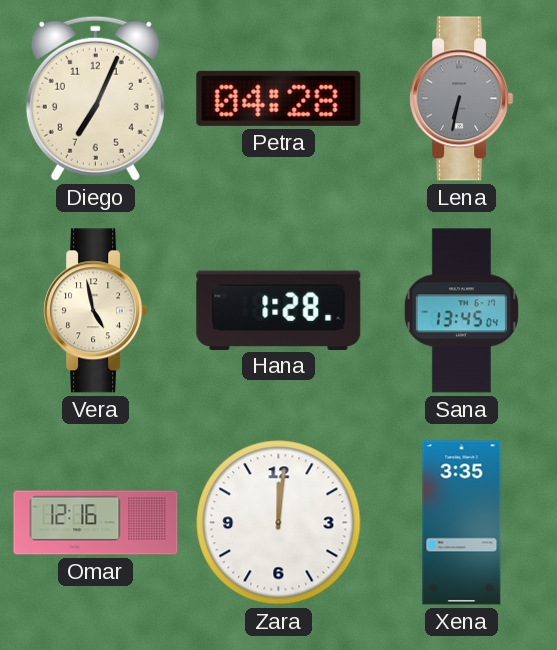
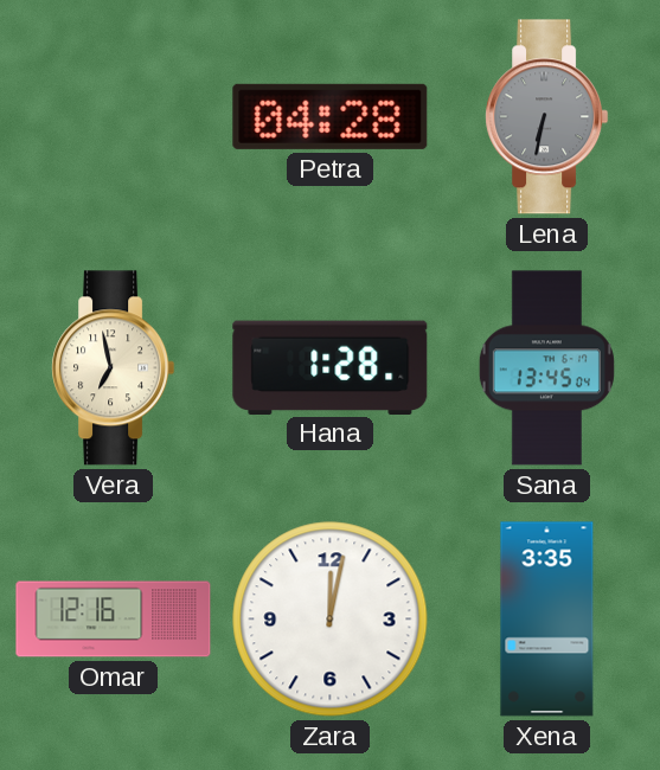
Diego: 7:04 -> none (95, 98)
Vera: 4:58 -> 6:58 (114, 368)
Zara: 12:01 -> 12:02 (331, 620)
